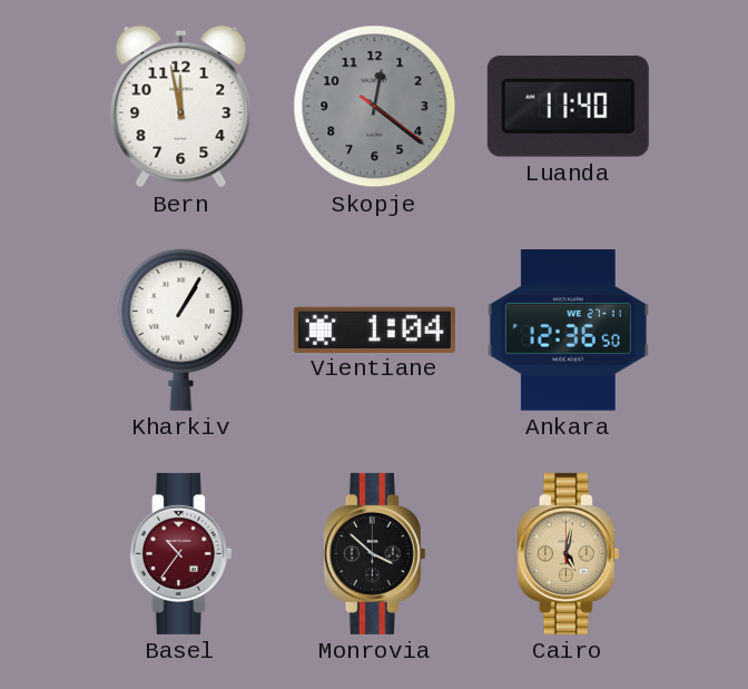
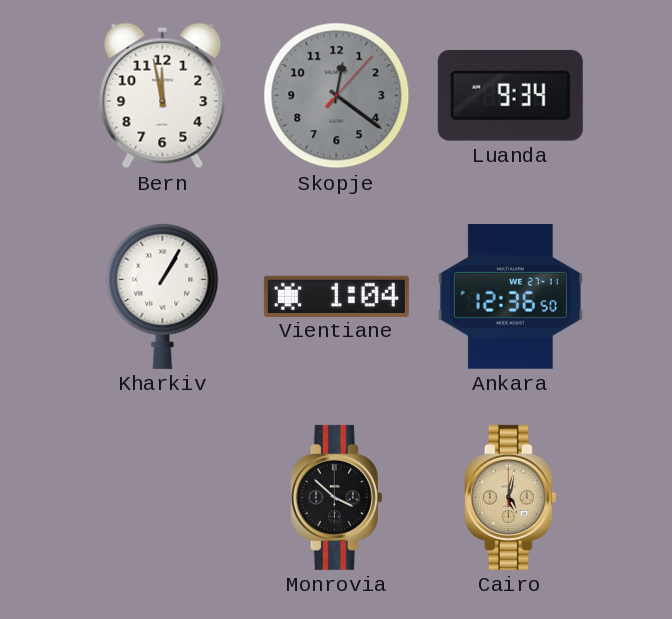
Skopje: 12:21:21 -> 12:21:07 (337, 96)
Luanda: 11:40 -> 9:34 (510, 95)
Basel: 10:36 -> none (180, 553)
